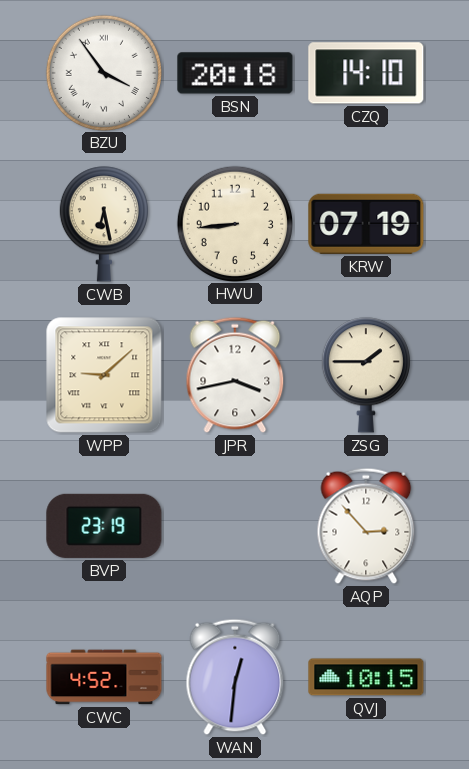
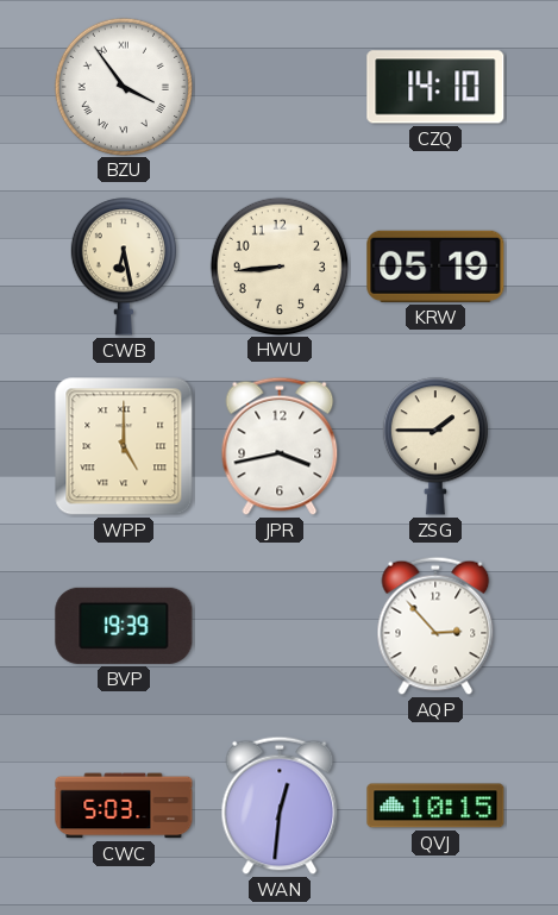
BSN: 20:18 -> none (235, 73)
KRW: 07:19 -> 05:19 (435, 267)
WPP: 9:08 -> 5:00 (124, 446)
BVP: 23:19 -> 19:39 (124, 626)
CWC: 4:52 -> 5:03 (124, 806)
